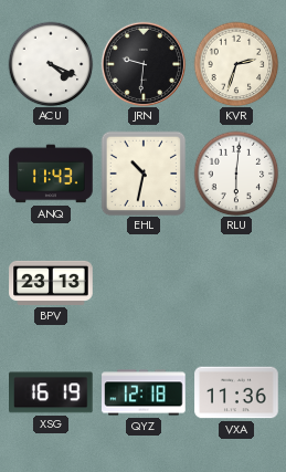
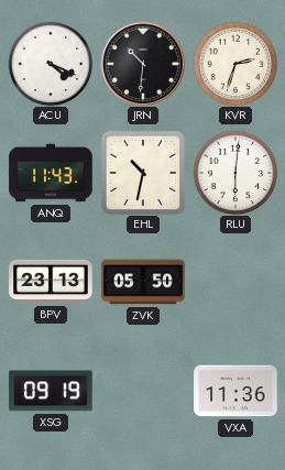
JRN: 9:31 -> 10:31 (143, 64)
ZVK: none -> 05:50 (143, 282)
XSG: 16:19 -> 09:19 (52, 391)
QYZ: 12:18 -> none (144, 392)
